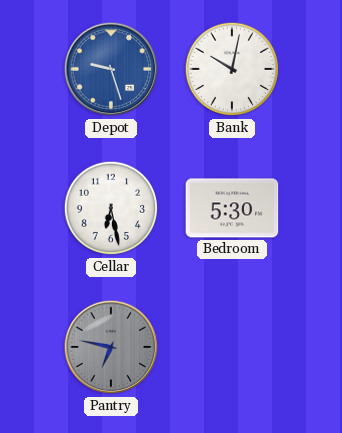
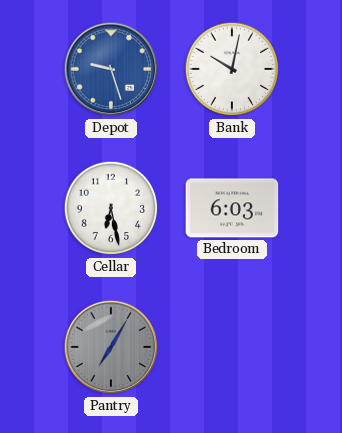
Bedroom: 5:30 -> 6:03 (232, 208)
Pantry: 6:47 -> 7:05 (111, 347)
